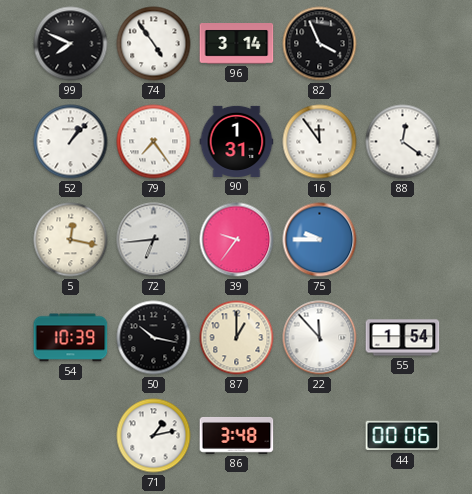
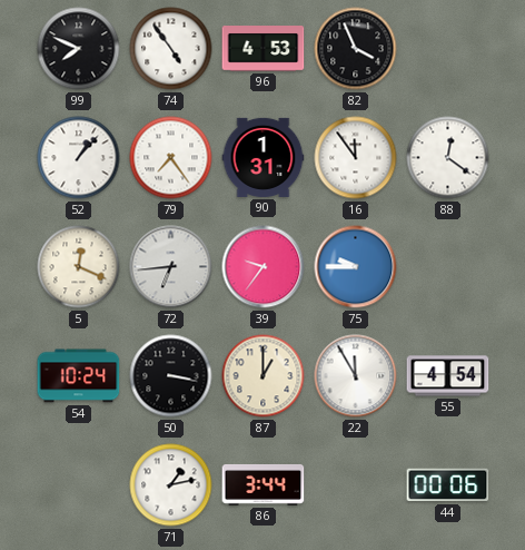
96: 3:14 -> 4:53 (264, 49)
5: 12:17 -> 12:19 (79, 267)
54: 10:39 -> 10:24 (79, 376)
50: 10:17 -> 3:17 (171, 376)
22: 11:53 -> 11:55 (356, 376)
55: 1:54 -> 4:54 (448, 376)
86: 3:48 -> 3:44 (264, 485)
